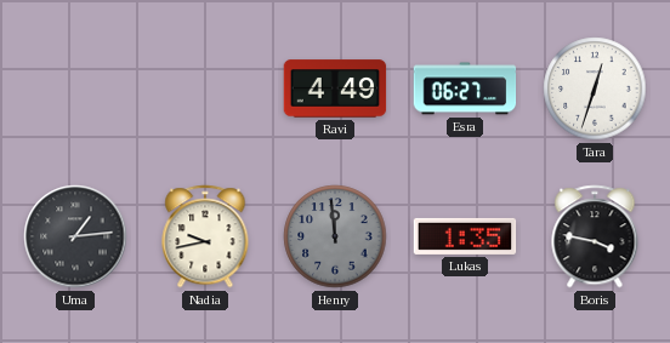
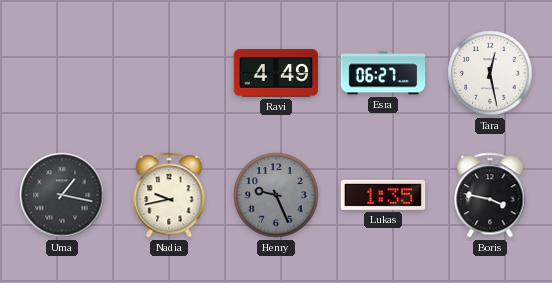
Tara: 12:33 -> 12:28 (490, 73)
Uma: 1:14 -> 1:17 (62, 195)
Henry: 11:59 -> 9:26 (276, 195)
